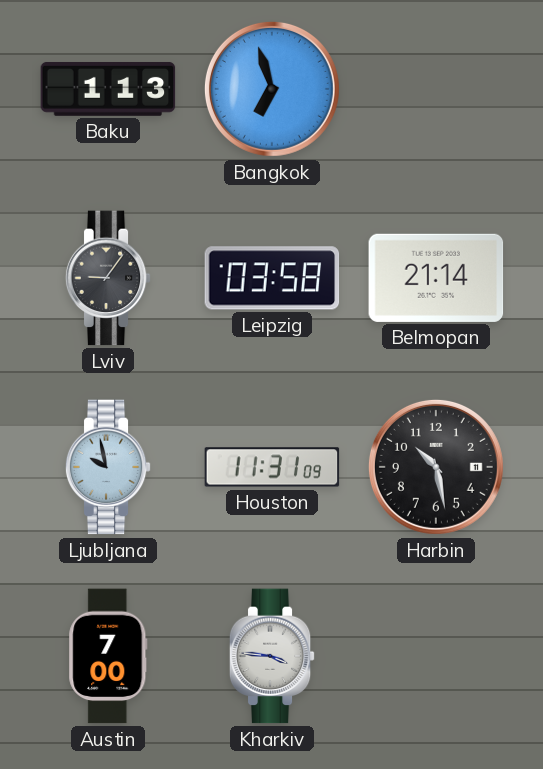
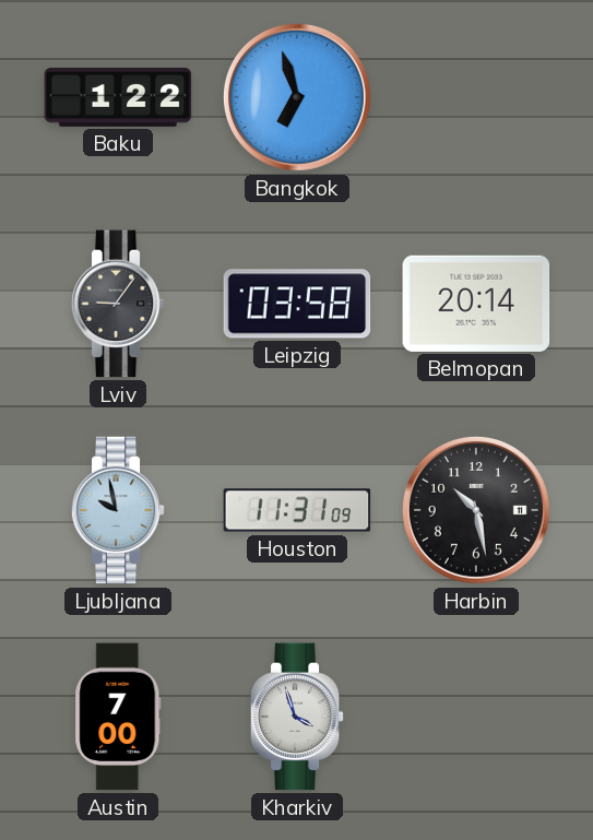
Baku: 1:13 -> 1:22 (118, 97)
Belmopan: 21:14 -> 20:14 (476, 304)
Kharkiv: 3:46 -> 3:57 (297, 717)
